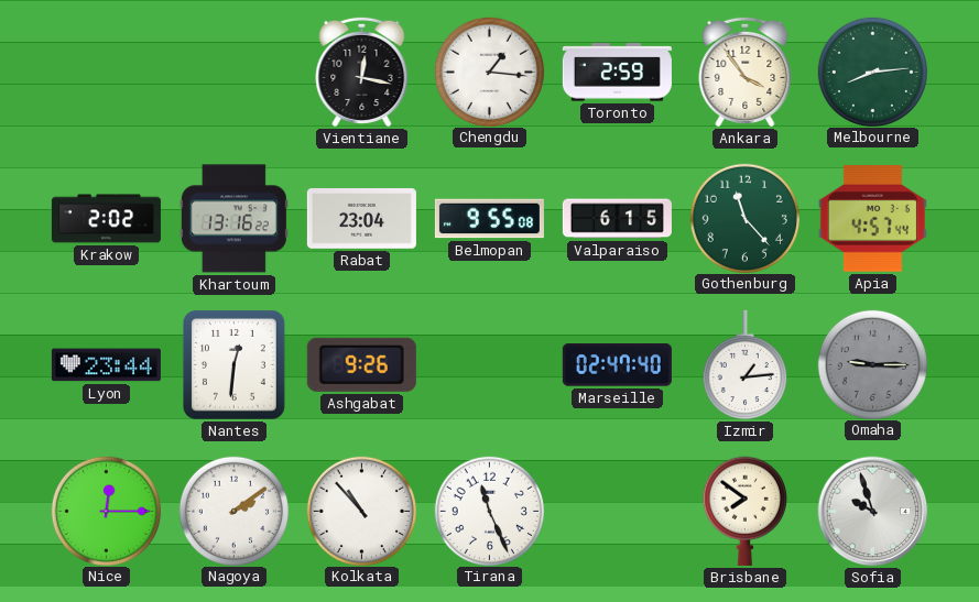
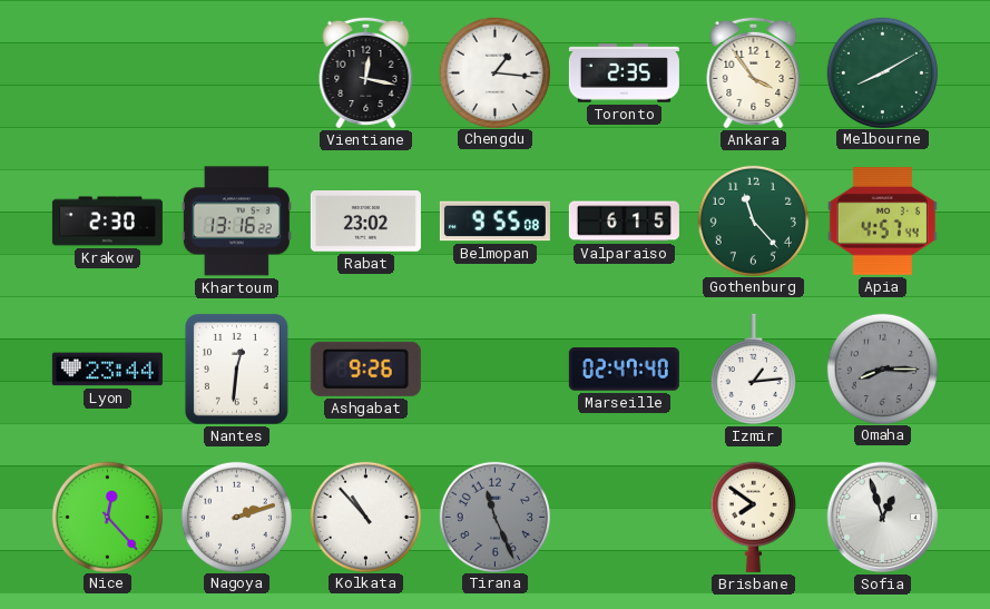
Toronto: 2:59 -> 2:35 (624, 73)
Melbourne: 8:14 -> 8:10 (882, 72)
Krakow: 2:02 -> 2:30 (107, 222)
Rabat: 23:04 -> 23:02 (365, 222)
Omaha: 9:15 -> 8:15 (882, 369)
Nice: 12:15 -> 12:23 (107, 517)
Nagoya: 2:09 -> 2:12 (236, 517)
Tirana dial: white -> grey (494, 517)
Sofia: 9:57 -> 12:57 (883, 518)
